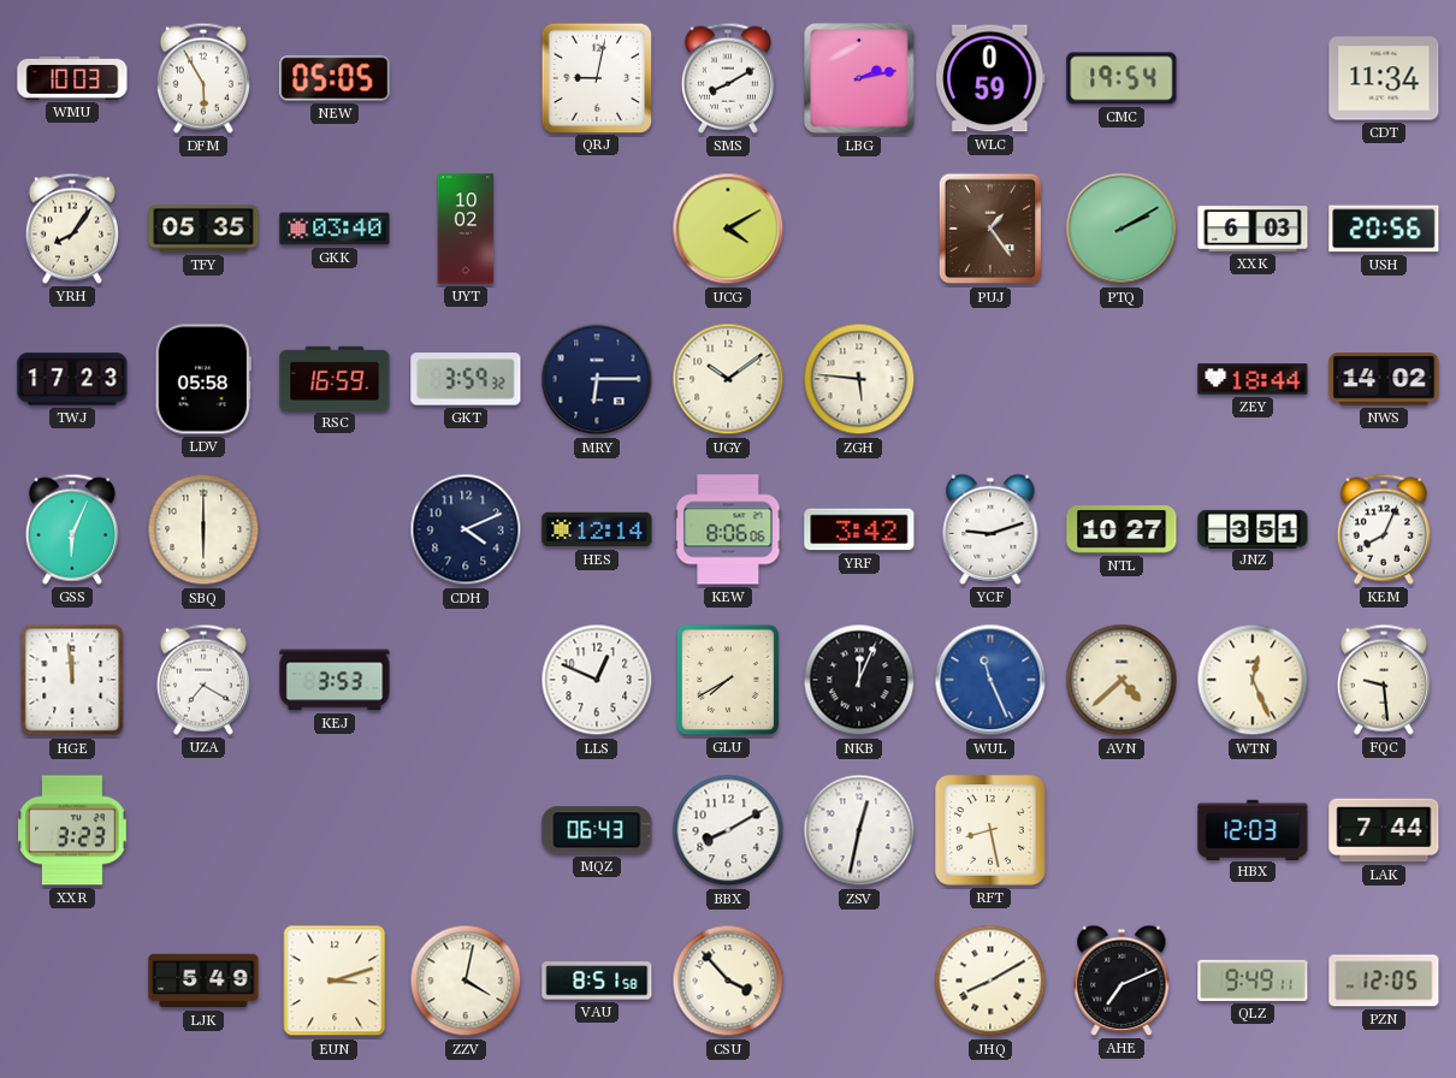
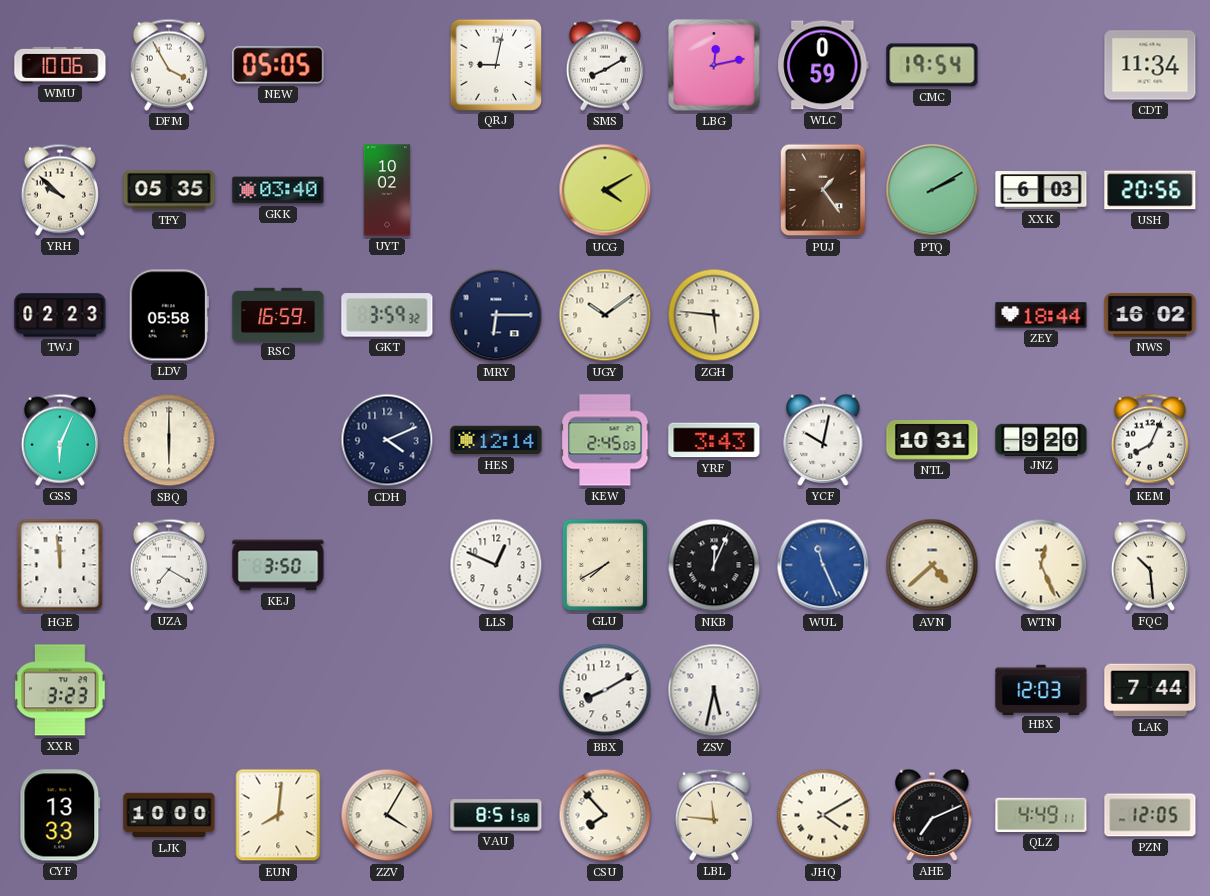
WMU: 10:03 -> 10:06 (60, 65)
DFM: 5:55 -> 3:55 (169, 65)
LBG: 2:13 -> 12:13 (714, 65)
YRH: 8:06 -> 9:52 (60, 190)
TWJ: 17:23 -> 02:23 (60, 315)
NWS: 14:02 -> 16:02 (1150, 315)
KEW: 8:06 -> 2:45 (605, 440)
YRF: 3:42 -> 3:43 (714, 440)
YCF: 9:12 -> 10:02 (823, 440)
NTL: 10:27 -> 10:31 (932, 441)
JNZ: 3:51 -> 9:20 (1041, 439)
KEJ: 3:53 -> 3:50 (278, 565)
FQC: 9:29 -> 10:29 (1150, 565)
MQZ: 06:43 -> none (597, 830)
ZSV: 12:32 -> 5:32 (714, 690)
RFT: 8:28 -> none (992, 831)
CYF: none -> 13:33 (60, 815)
LJK: 5:49 -> 10:00 (169, 815)
EUN: 3:12 -> 8:01 (278, 815)
ZZV: 4:02 -> 4:05 (387, 815)
CSU: 3:53 -> 7:53 (605, 815)
LBL: none -> 11:46 (714, 815)
JHQ: 8:10 -> 4:10 (823, 815)
QLZ: 9:49 -> 4:49 (1041, 815)
